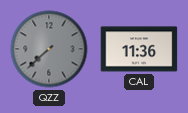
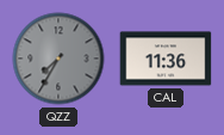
QZZ: 7:38 -> 7:35 (58, 59)
